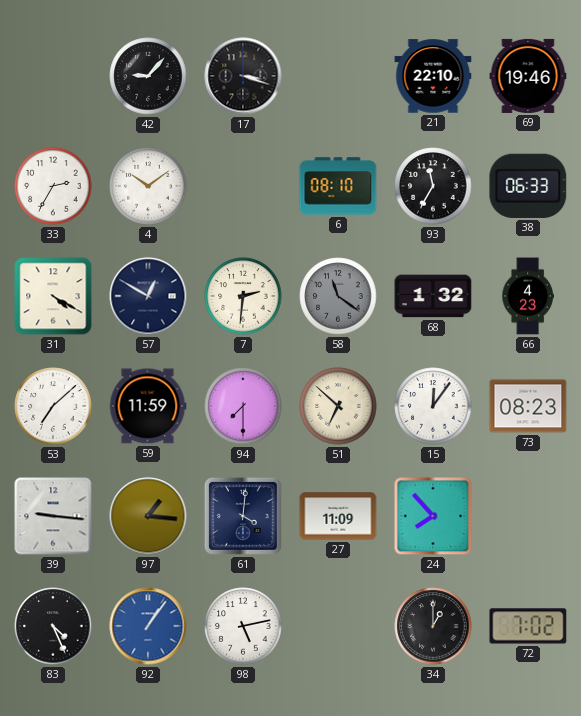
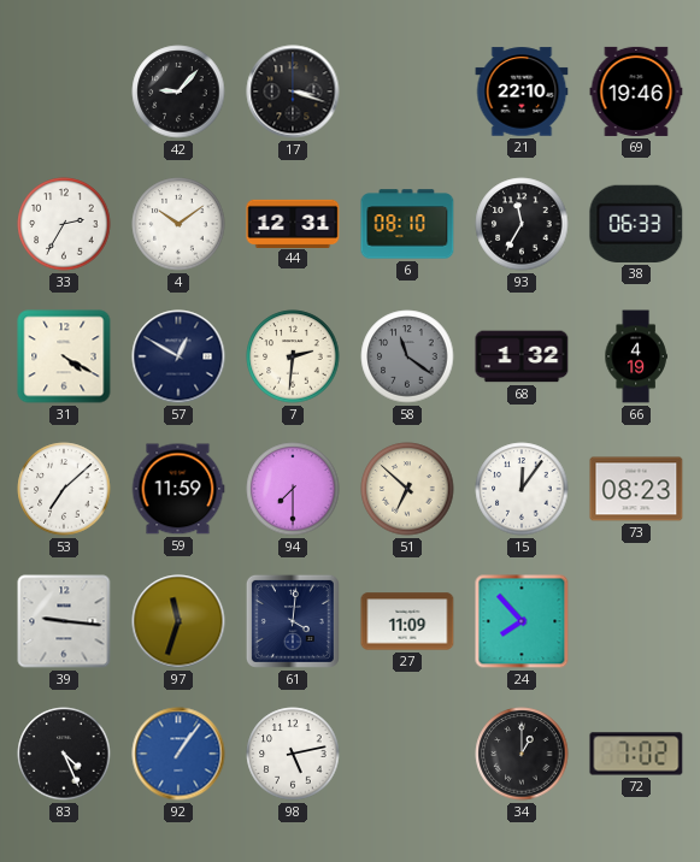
44: none -> 12:31 (293, 223)
66: 4:23 -> 4:19 (636, 356)
97: 1:16 -> 11:33 (178, 621)
